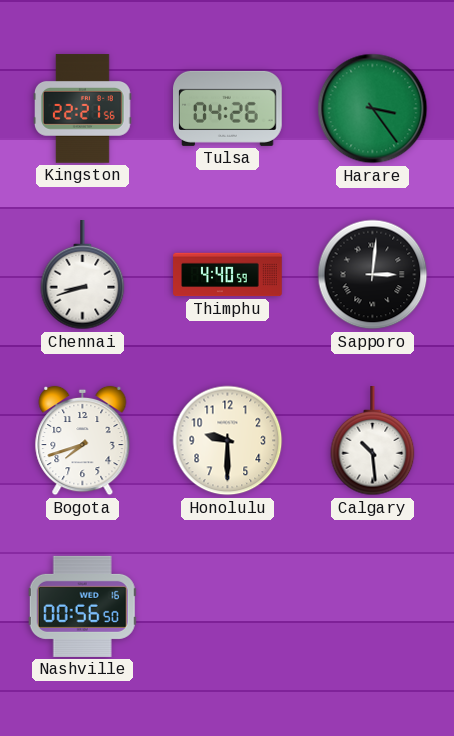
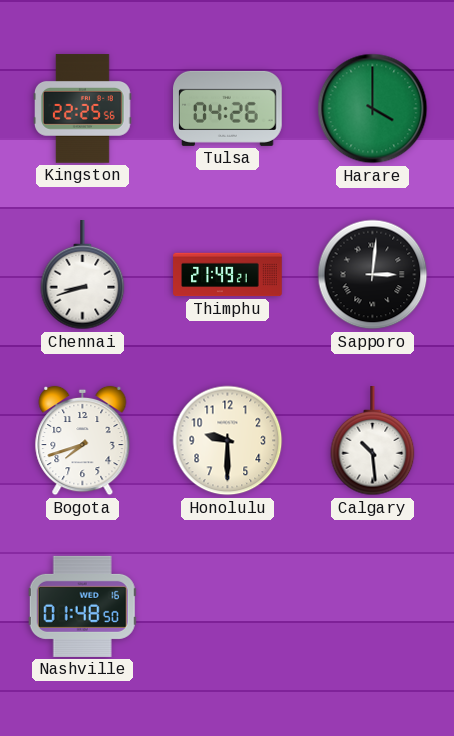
Kingston: 22:21 -> 22:25 (83, 109)
Harare: 3:24 -> 4:00 (373, 109)
Thimphu: 4:40 -> 21:49 (228, 275)
Nashville: 00:56 -> 01:48 (82, 606)
